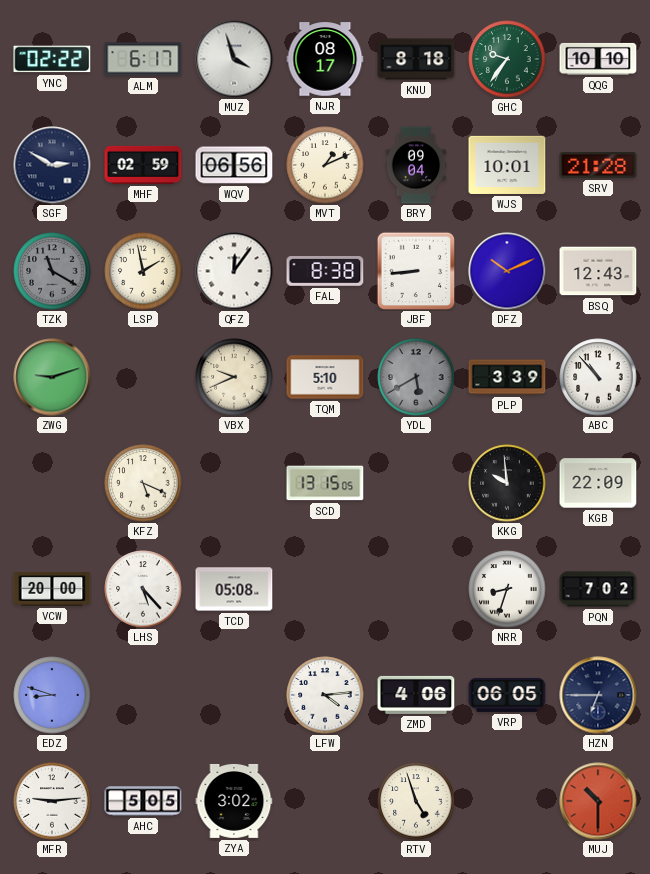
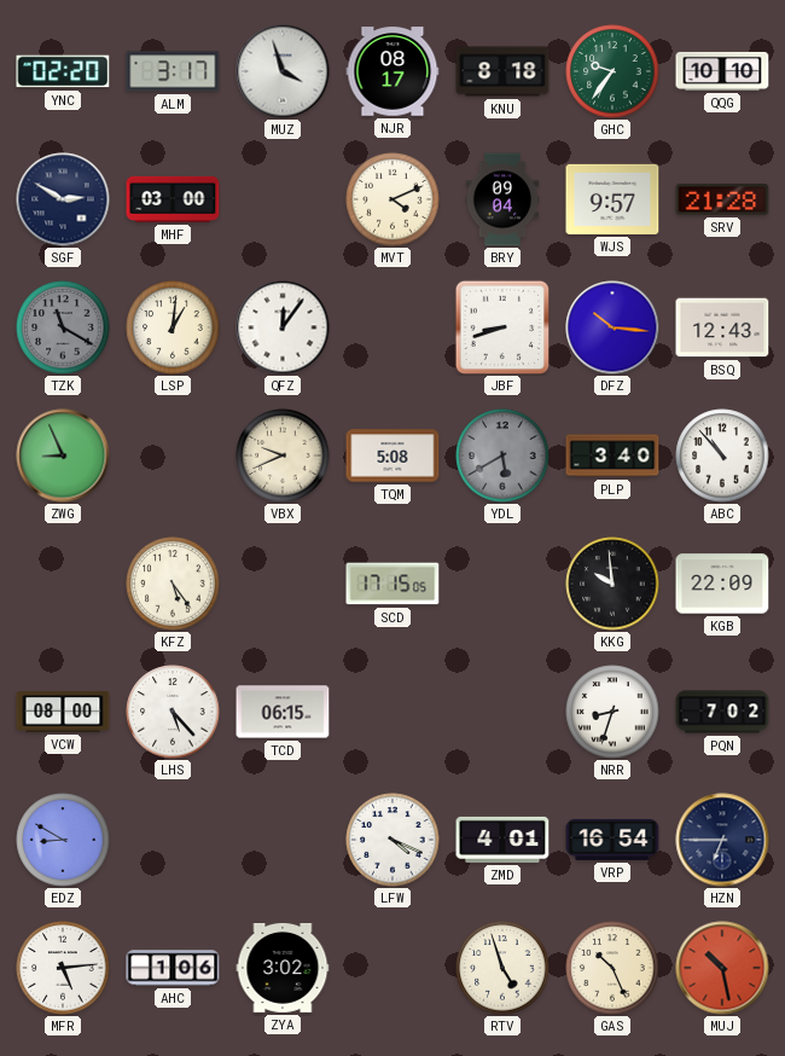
YNC: 02:22 -> 02:20 (63, 71)
ALM: 6:17 -> 3:17 (173, 71)
MHF: 02:59 -> 03:00 (173, 199)
WQV: 06:56 -> none (234, 165)
MVT: 1:11 -> 4:11 (392, 199)
WJS: 10:01 -> 9:57 (612, 199)
LSP: 1:58 -> 1:01 (173, 327)
FAL: 8:38 -> none (325, 272)
JBF: 8:44 -> 8:42 (502, 327)
DFZ: 10:11 -> 10:16 (612, 327)
ZWG: 9:12 -> 8:56 (63, 456)
TQM: 5:10 -> 5:08 (392, 456)
PLP: 3:39 -> 3:40 (612, 456)
KFZ: 5:19 -> 5:24 (173, 584)
SCD: 13:15 -> 17:15 (392, 584)
VCW: 20:00 -> 08:00 (63, 712)
TCD: 05:08 -> 06:15 (283, 712)
EDZ: 8:48 -> 8:50 (63, 840)
LFW: 4:14 -> 4:19 (392, 840)
ZMD: 4:06 -> 4:01 (502, 840)
VRP: 06:05 -> 16:54 (612, 840)
MFR: 9:14 -> 5:14 (63, 968)
AHC: 5:05 -> 1:06 (173, 968)
GAS: none -> 10:26 (612, 968)
MUJ: 10:30 -> 10:28 (722, 968)
